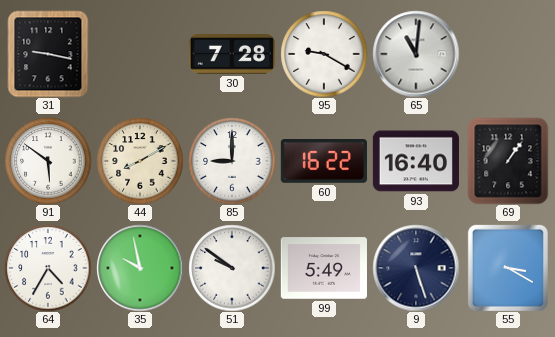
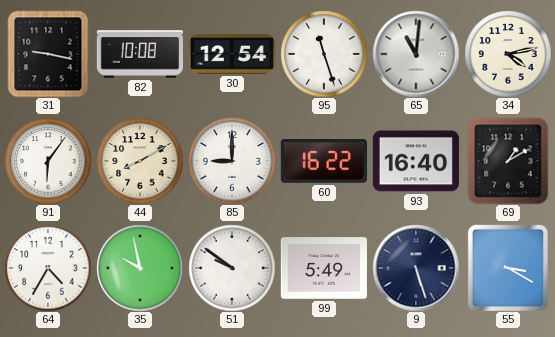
82: none -> 10:08 (139, 54)
30: 7:28 -> 12:54 (232, 55)
95: 9:20 -> 11:27 (324, 54)
34: none -> 4:13 (508, 54)
91: 5:51 -> 6:06 (48, 161)
69: 1:06 -> 1:10 (508, 161)
